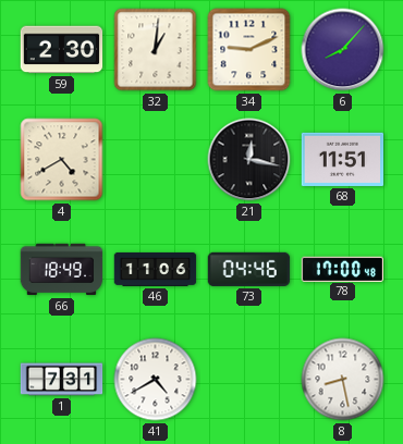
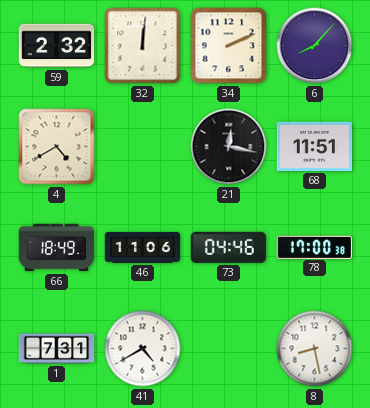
59: 2:30 -> 2:32 (57, 46)
32: 1:01 -> 12:01 (143, 46)
34: 9:11 -> 2:11 (229, 46)
78: 17:00:48 -> 17:00:38 (315, 247)
